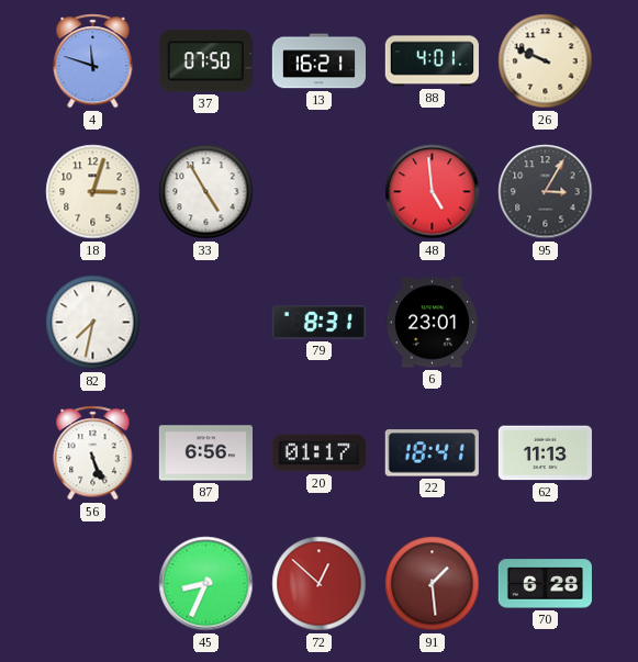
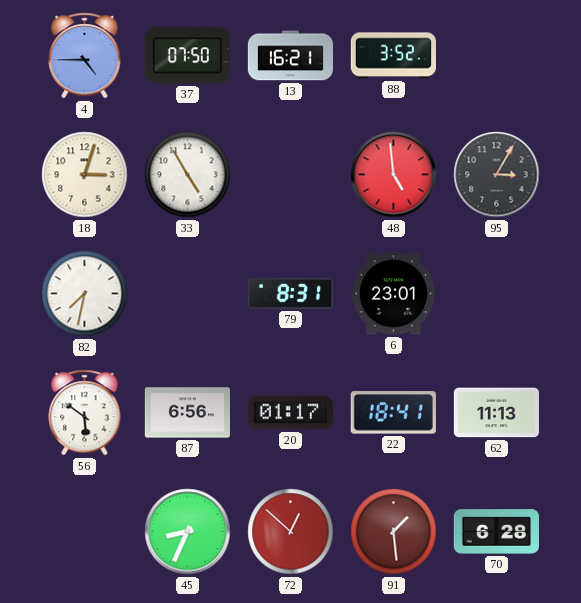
4: 11:48 -> 4:45 (85, 56)
88: 4:01 -> 3:52 (393, 56)
26: 9:49 -> none (546, 61)
56: 5:26 -> 5:51 (85, 413)
